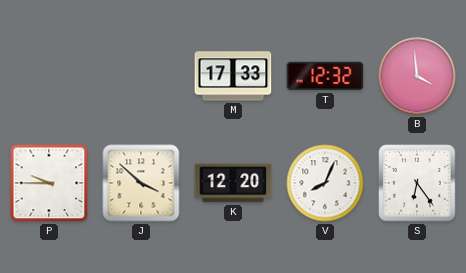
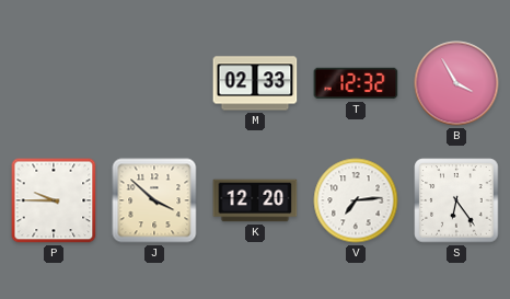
M: 17:33 -> 02:33 (255, 83)
B: 3:59 -> 3:55 (456, 83)
V: 8:04 -> 7:14 (356, 200)
